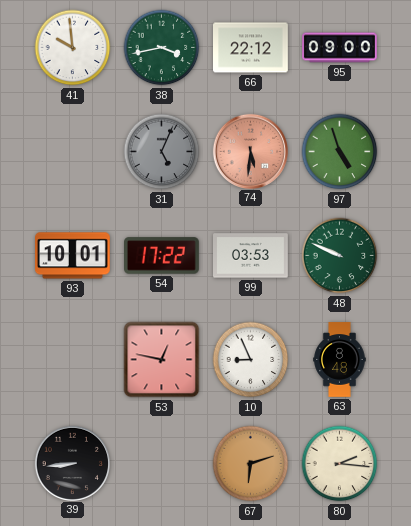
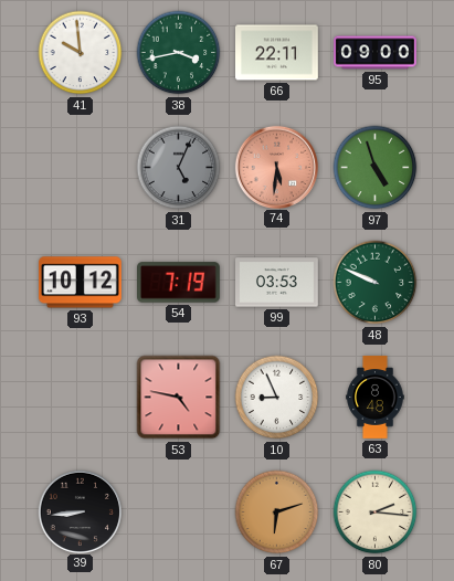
66: 22:12 -> 22:11 (277, 53)
93: 10:01 -> 10:12 (81, 283)
54: 17:22 -> 7:19 (179, 283)
53: 12:47 -> 4:47 (179, 398)
